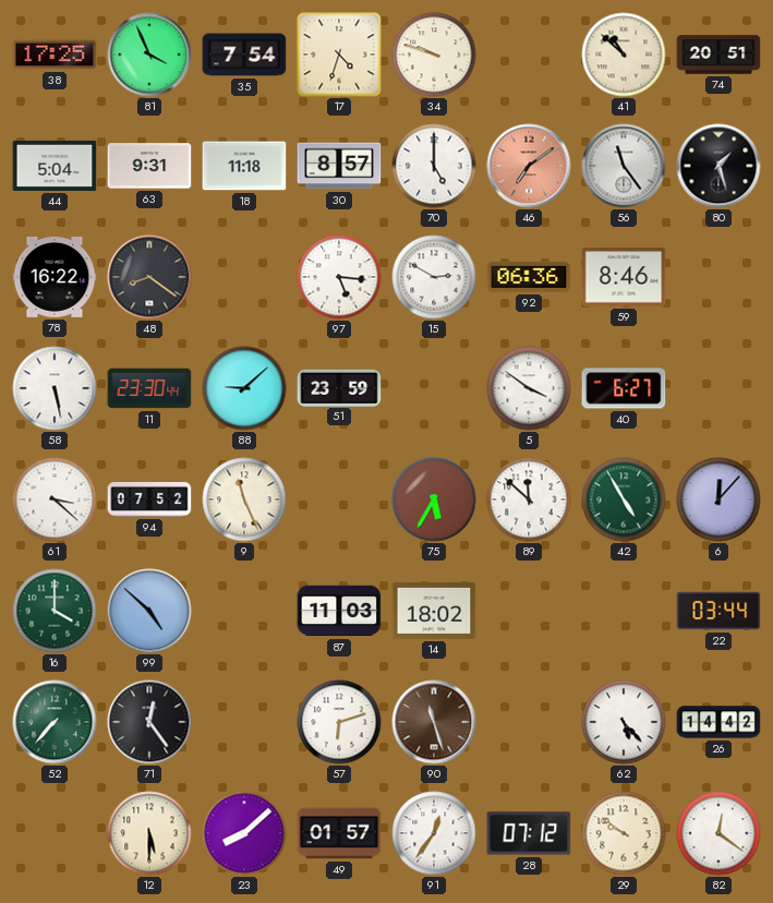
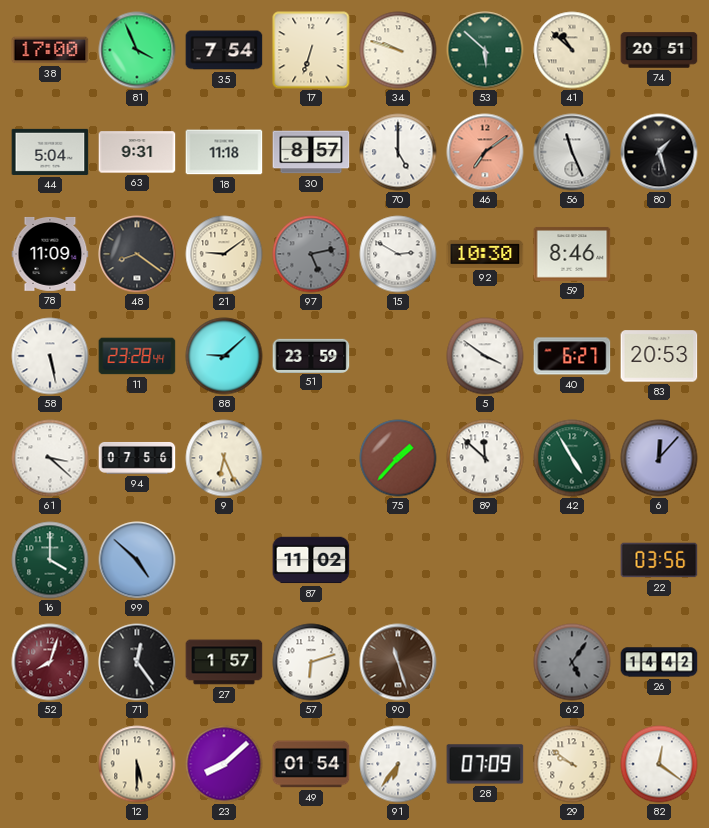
38: 17:25 -> 17:00 (50, 50)
17: 4:33 -> 6:33 (311, 50)
53: none -> 5:52 (485, 50)
56: 11:24 -> 11:26 (572, 152)
78: 16:22 -> 11:09 (50, 254)
21: none -> 9:09 (224, 254)
97: 5:16 -> 5:13 (311, 254)
97 dial: white -> grey (311, 254)
92: 06:36 -> 10:30 (485, 254)
11: 23:30 -> 23:28 (137, 356)
83: none -> 20:53 (659, 356)
94: 07:52 -> 07:56 (137, 458)
9: 11:26 -> 6:26 (224, 458)
75: 5:35 -> 1:37 (398, 458)
87: 11:03 -> 11:02 (311, 560)
14: 18:02 -> none (434, 611)
22: 03:44 -> 03:56 (659, 560)
52: 7:37 -> 8:03 (50, 662)
52 dial: green -> burgundy (50, 662)
27: none -> 1:57 (224, 662)
62: 5:23 -> 5:06 (572, 662)
62 dial: white -> grey (572, 662)
49: 01:57 -> 01:54 (311, 764)
91: 12:36 -> 6:36 (398, 764)
28: 07:12 -> 07:09 (485, 764)
